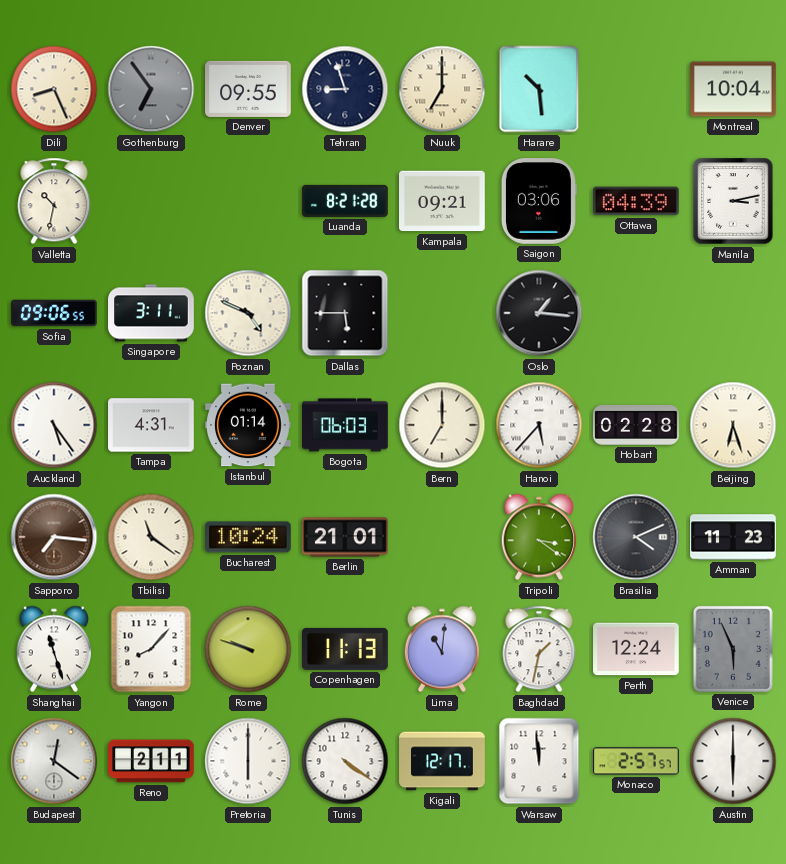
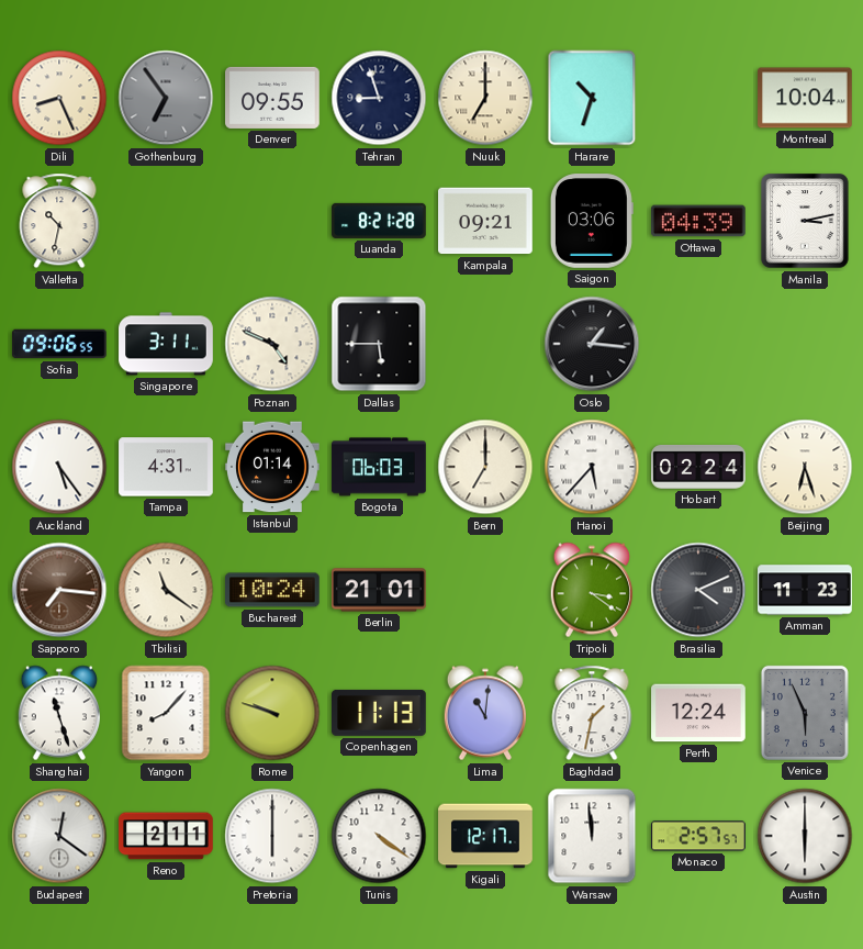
Harare: 10:29 -> 10:33 (592, 98)
Hobart: 02:28 -> 02:24 (698, 467)
